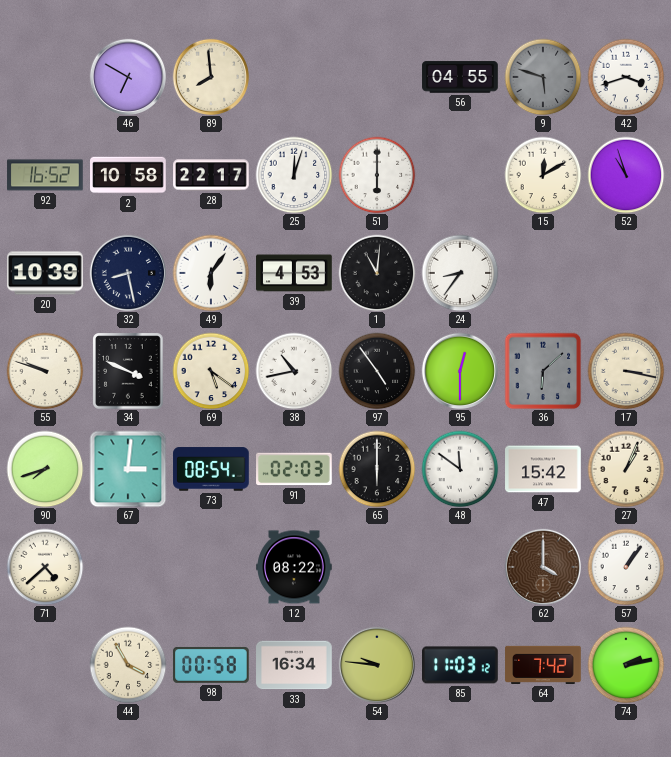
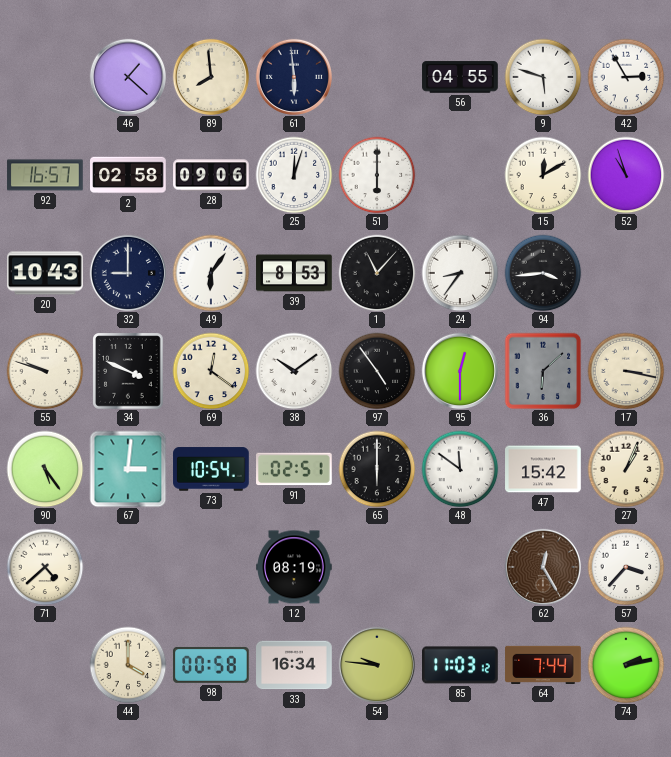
46: 6:50 -> 1:22 (127, 76)
61: none -> 5:59 (293, 76)
9 dial: grey -> white (543, 77)
42: 3:42 -> 2:55 (626, 77)
92: 16:52 -> 16:57 (45, 175)
2: 10:58 -> 02:58 (128, 175)
28: 22:17 -> 09:06 (211, 175)
20: 10:39 -> 10:43 (45, 273)
32: 8:28 -> 9:00 (127, 272)
39: 4:53 -> 8:53 (294, 273)
1: 11:01 -> 11:07 (377, 273)
94: none -> 3:44 (543, 273)
69: 5:21 -> 12:21 (211, 371)
38: 10:43 -> 10:09 (294, 371)
90: 7:42 -> 5:24 (45, 469)
73: 08:54 -> 10:54 (211, 469)
91: 02:03 -> 02:51 (294, 469)
12: 08:22 -> 08:19 (294, 567)
62: 4:00 -> 12:25 (542, 566)
57: 1:06 -> 3:37 (626, 567)
44: 3:55 -> 4:00 (128, 665)
64: 7:42 -> 7:44 (543, 665)
